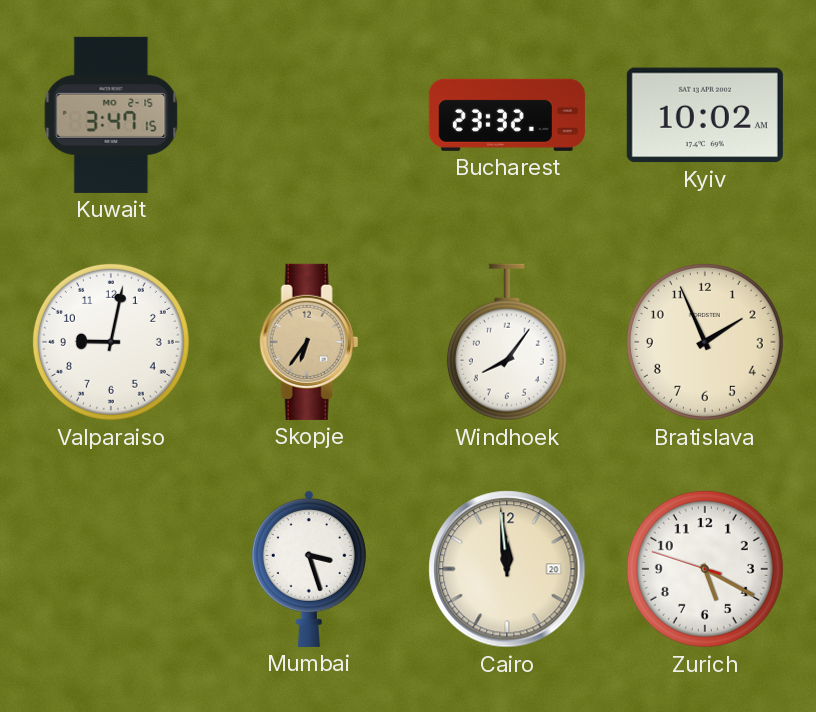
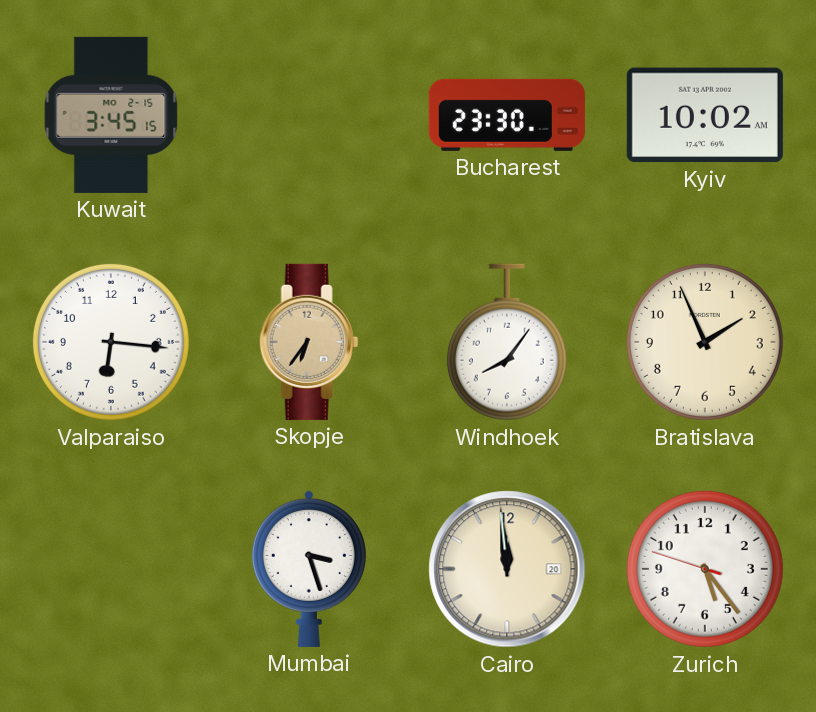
Kuwait: 3:47 -> 3:45 (111, 115)
Bucharest: 23:32 -> 23:30 (507, 115)
Valparaiso: 9:02 -> 6:16 (111, 342)
Zurich: 5:19 -> 5:23 (705, 569)
